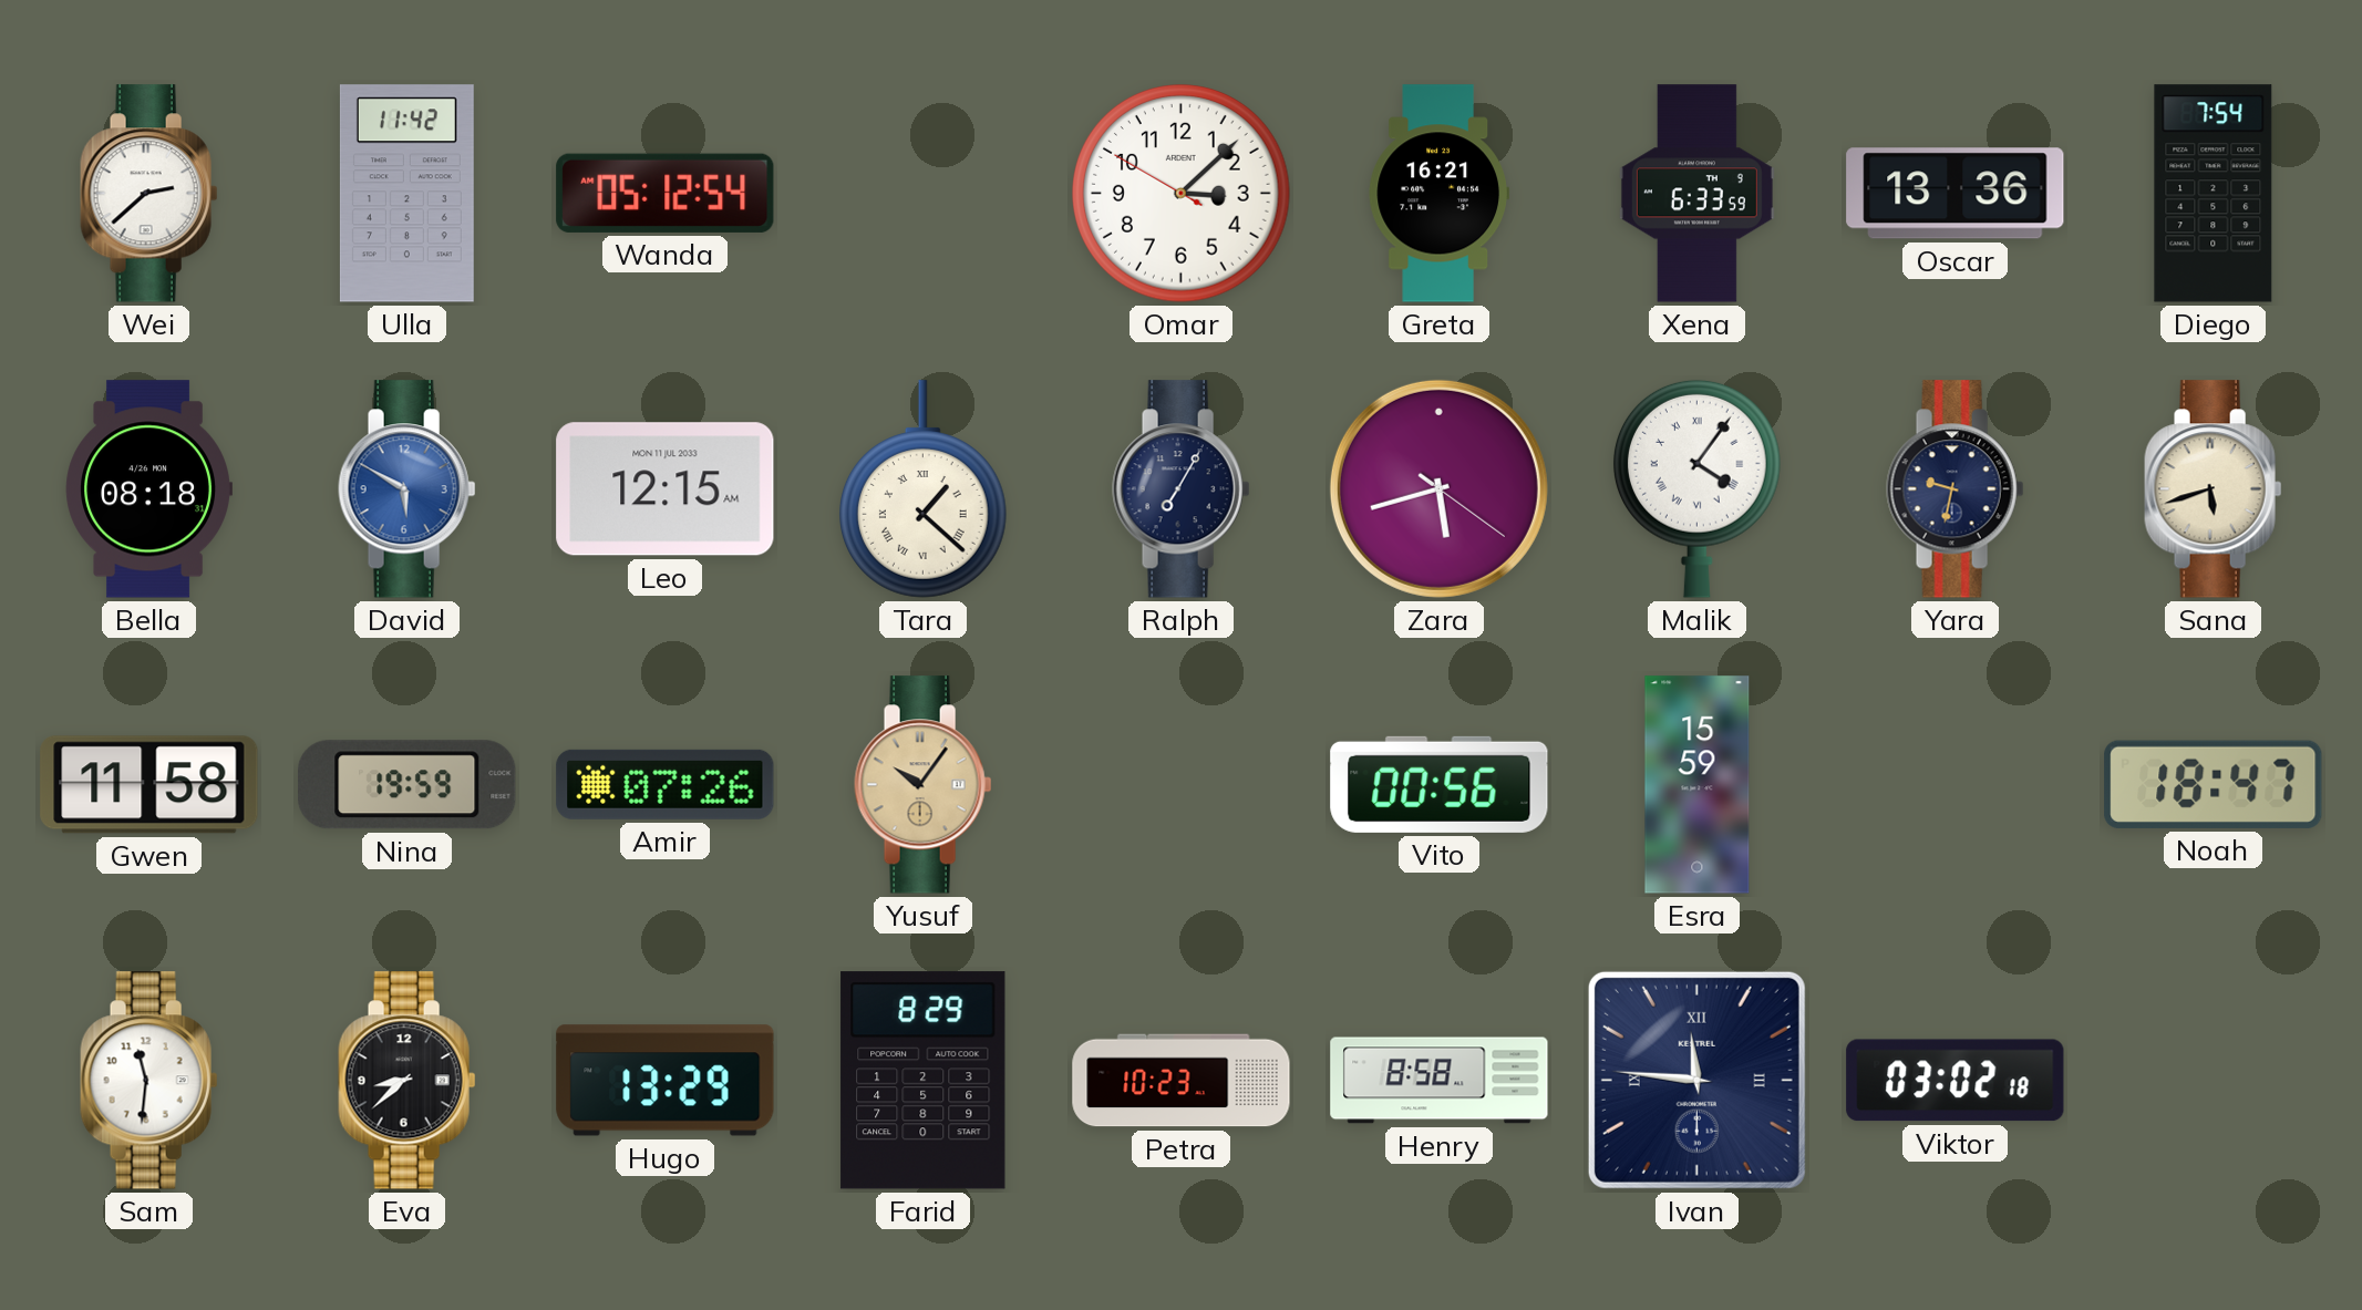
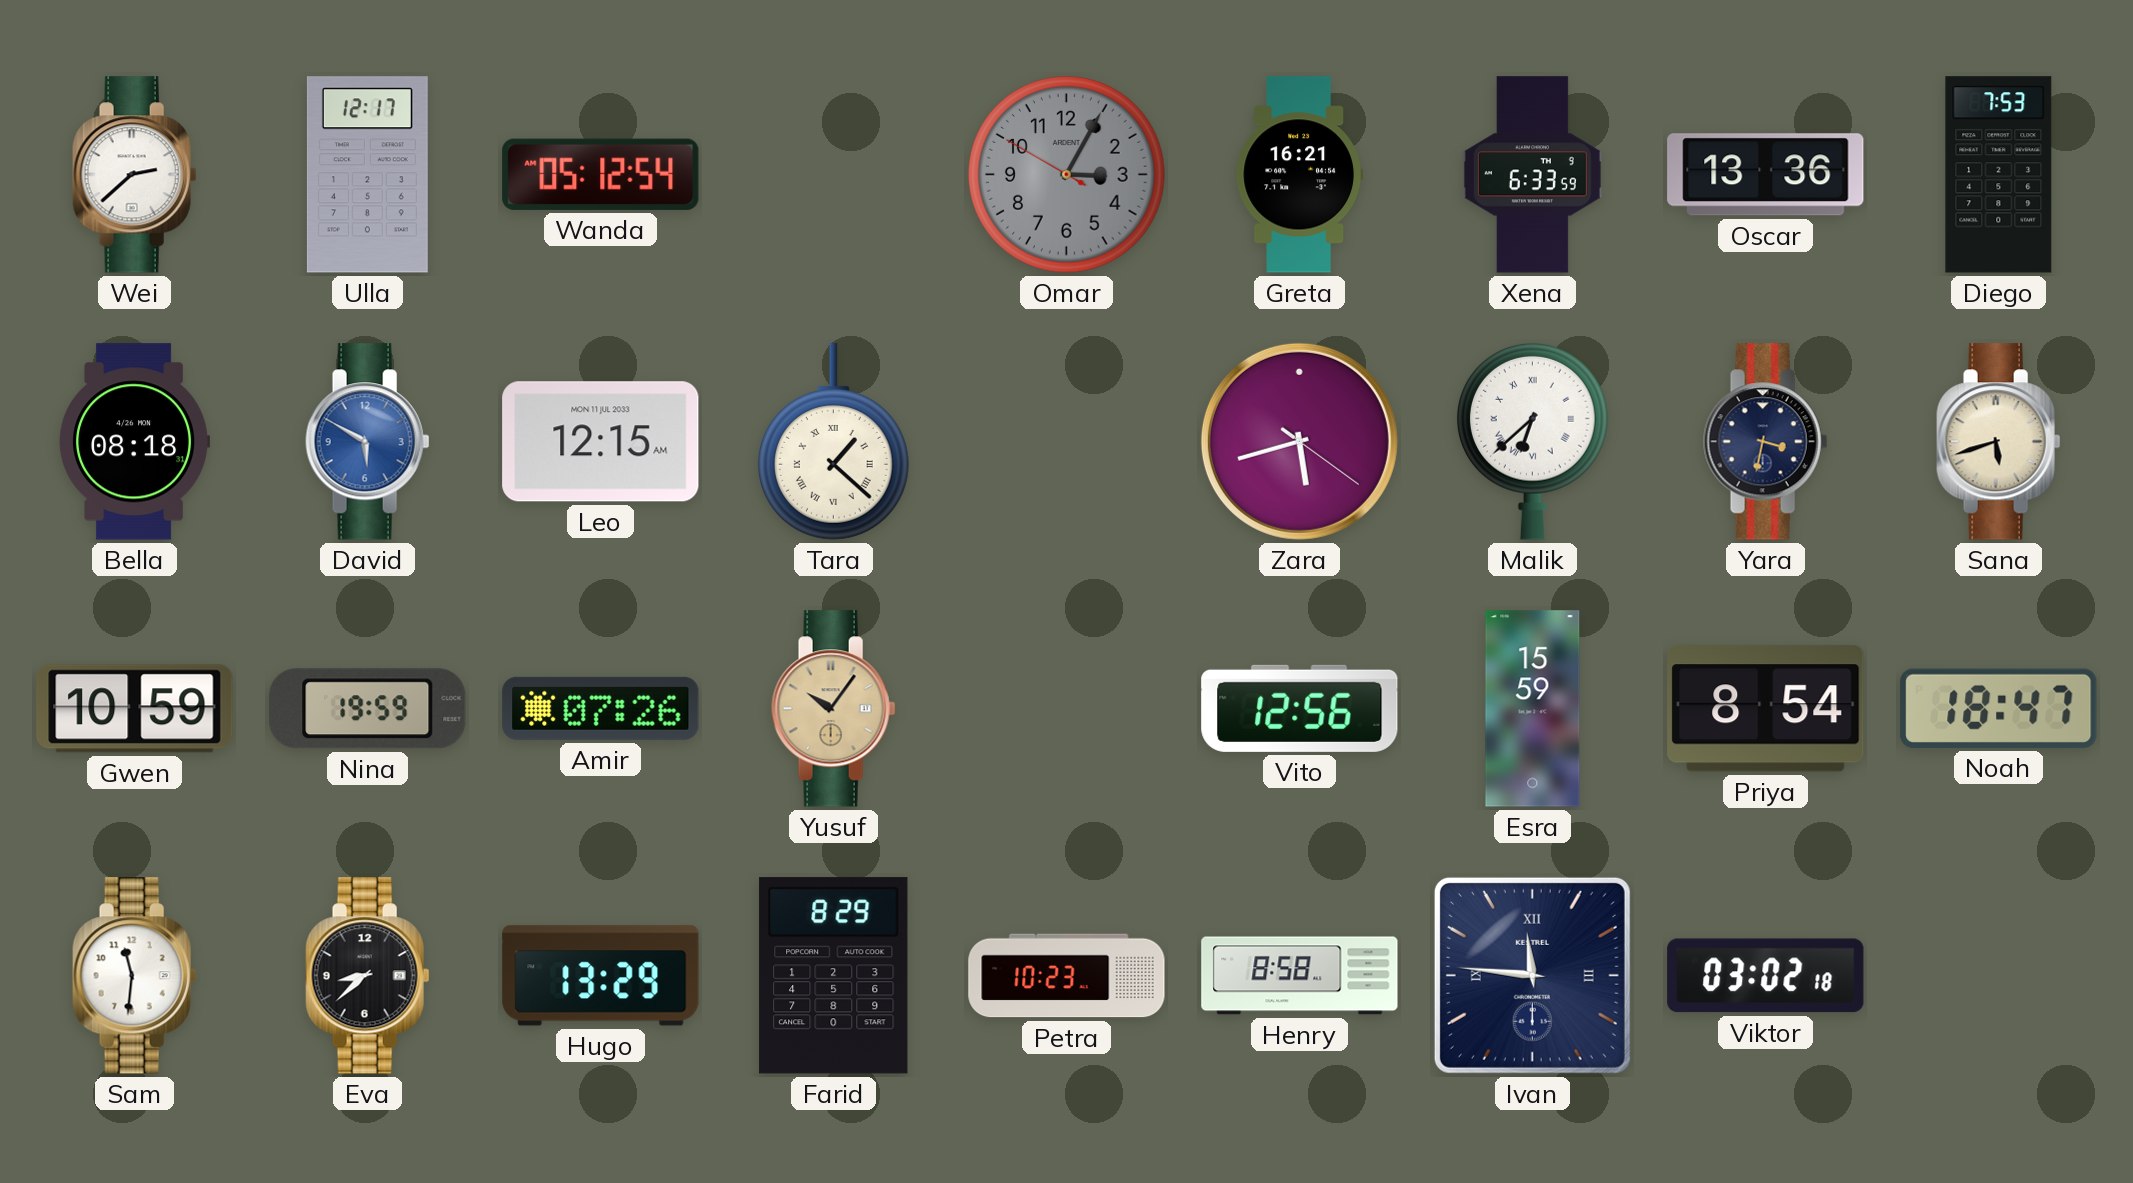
Ulla: 11:42 -> 12:17 (367, 175)
Omar: 3:07 -> 3:04 (1067, 175)
Omar dial: white -> grey (1067, 175)
Diego: 7:54 -> 7:53 (1999, 175)
Ralph: 7:05 -> none (1182, 489)
Malik: 4:06 -> 6:38 (1532, 441)
Yara: 9:32 -> 3:32 (1766, 442)
Gwen: 11:58 -> 10:59 (135, 709)
Vito: 00:56 -> 12:56 (1300, 708)
Priya: none -> 8:54 (1766, 709)
